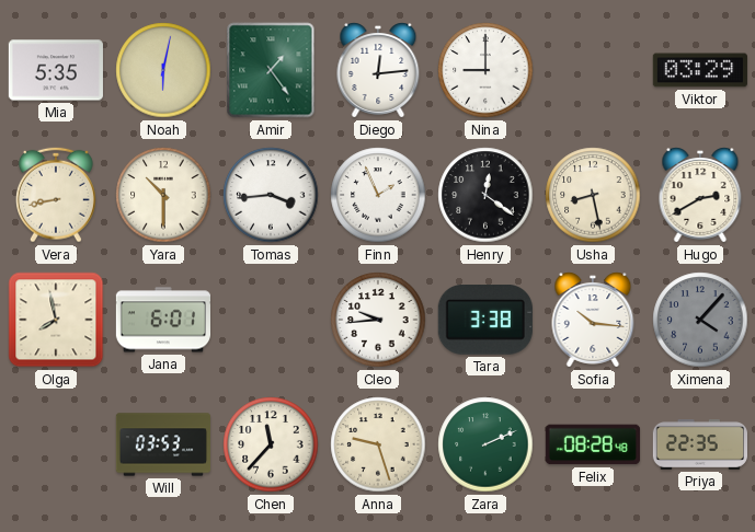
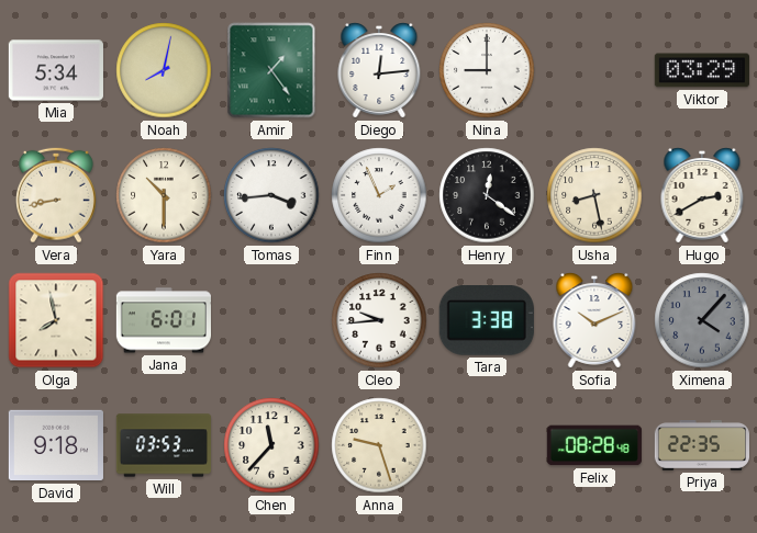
Mia: 5:35 -> 5:34 (56, 70)
Noah: 6:02 -> 8:02 (164, 70)
Sofia: 10:16 -> 10:11 (594, 320)
David: none -> 9:18 (56, 445)
Zara: 2:11 -> none (485, 444)
